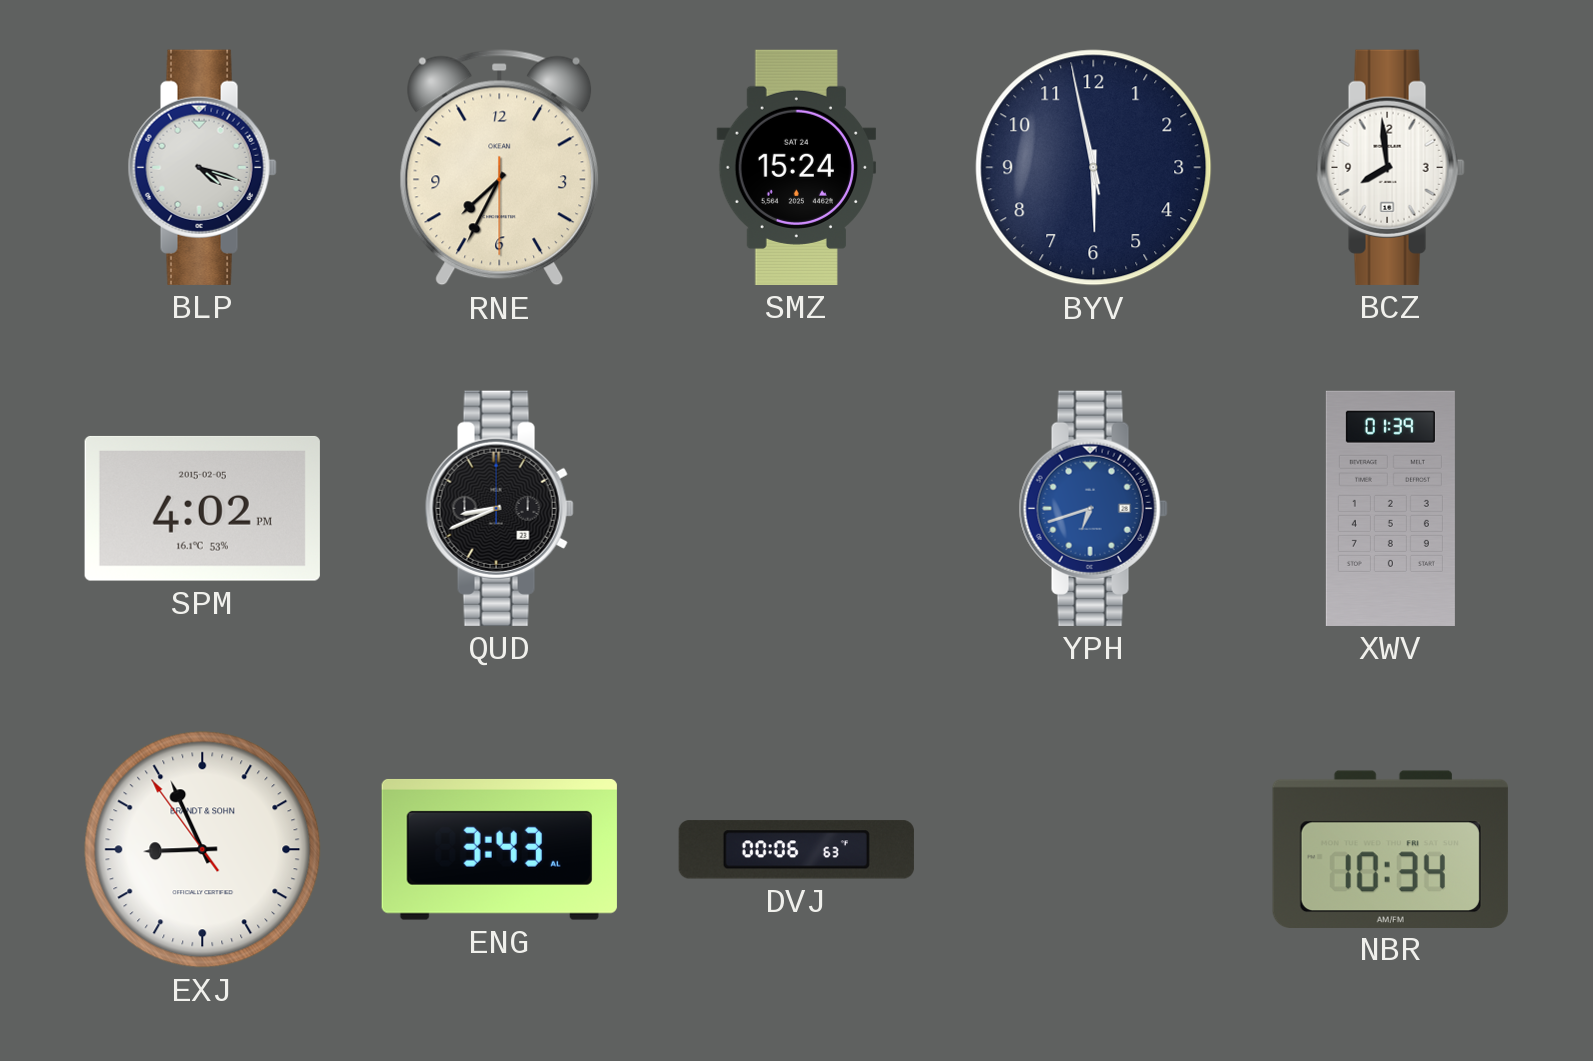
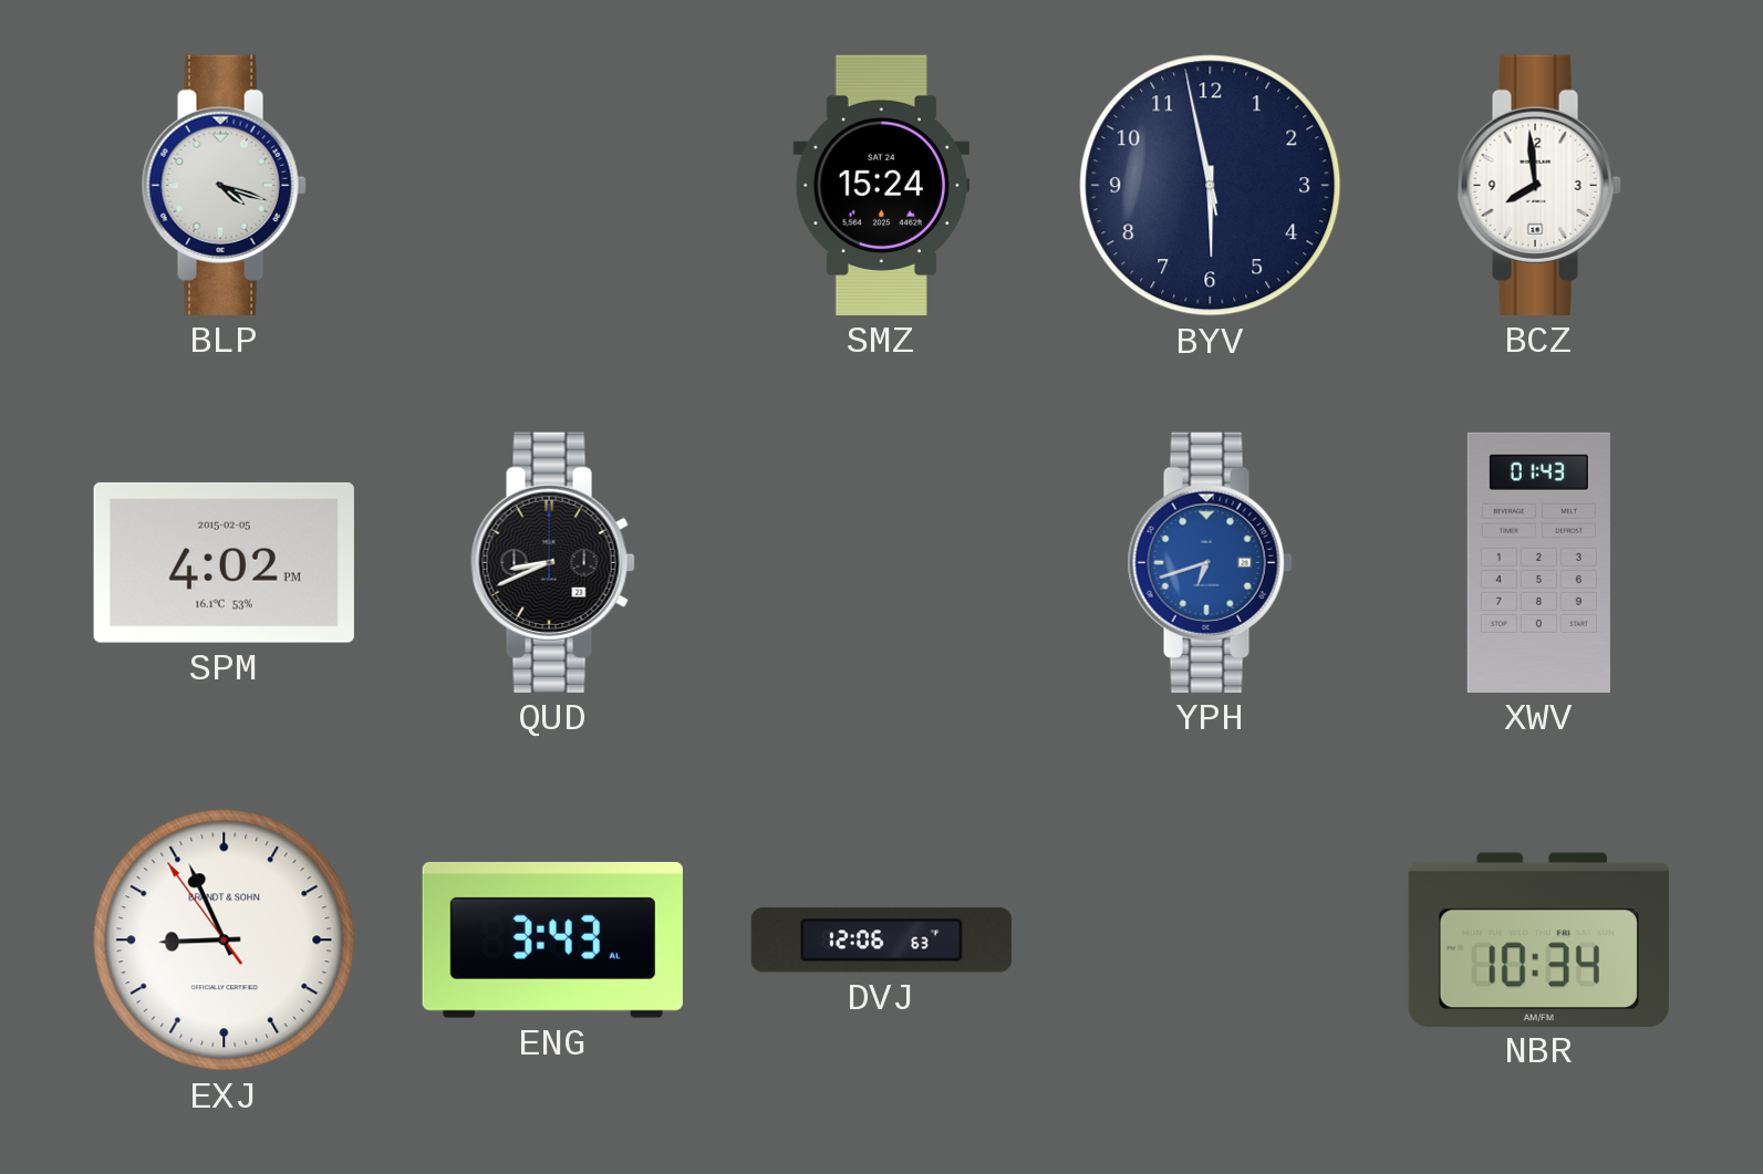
RNE: 7:34 -> none (500, 168)
XWV: 01:39 -> 01:43 (1538, 562)
DVJ: 00:06 -> 12:06 (881, 941)
